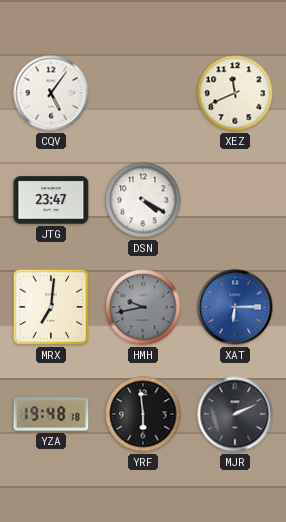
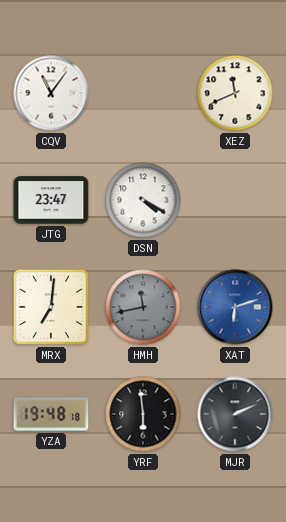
CQV: 5:06 -> 11:06 (51, 93)
HMH: 9:43 -> 11:43 (143, 307)
XAT: 6:15 -> 6:12 (235, 307)
